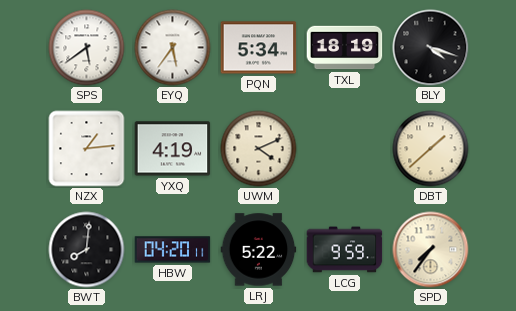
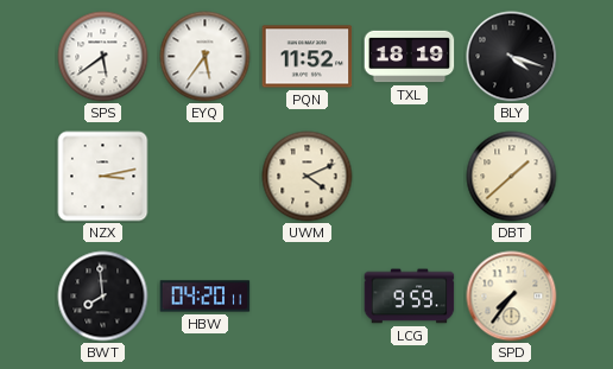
PQN: 5:34 -> 11:52 (308, 57)
NZX: 1:14 -> 3:13 (103, 177)
YXQ: 4:19 -> none (173, 149)
BWT: 8:01 -> 7:59 (103, 297)
LRJ: 5:22 -> none (259, 250)
